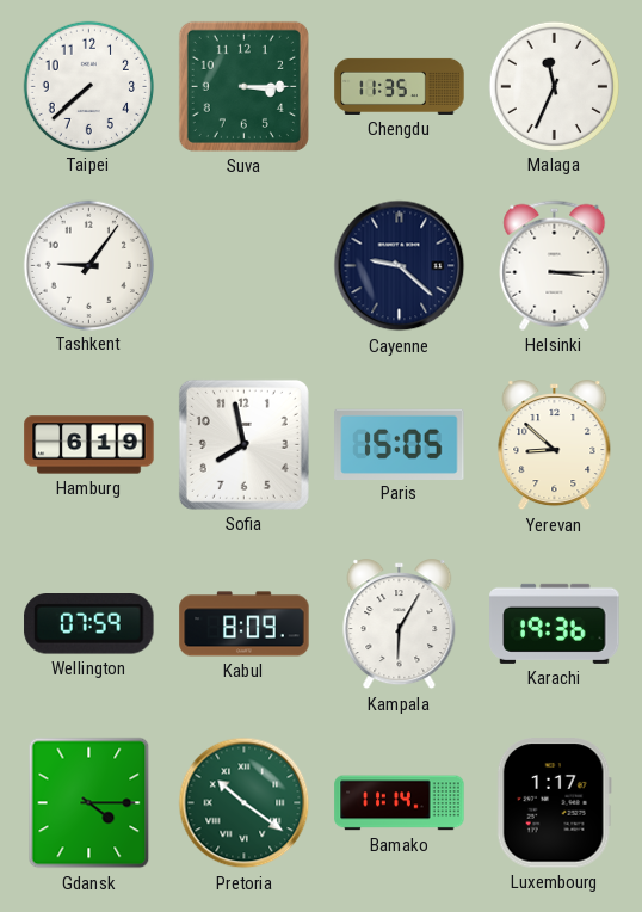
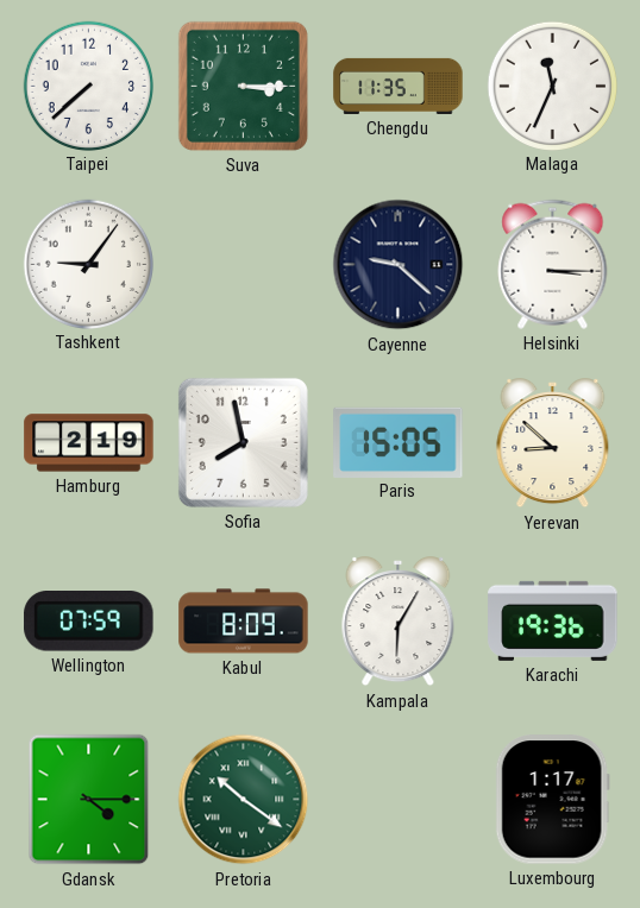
Hamburg: 6:19 -> 2:19 (89, 443)
Bamako: 11:14 -> none (400, 803)
